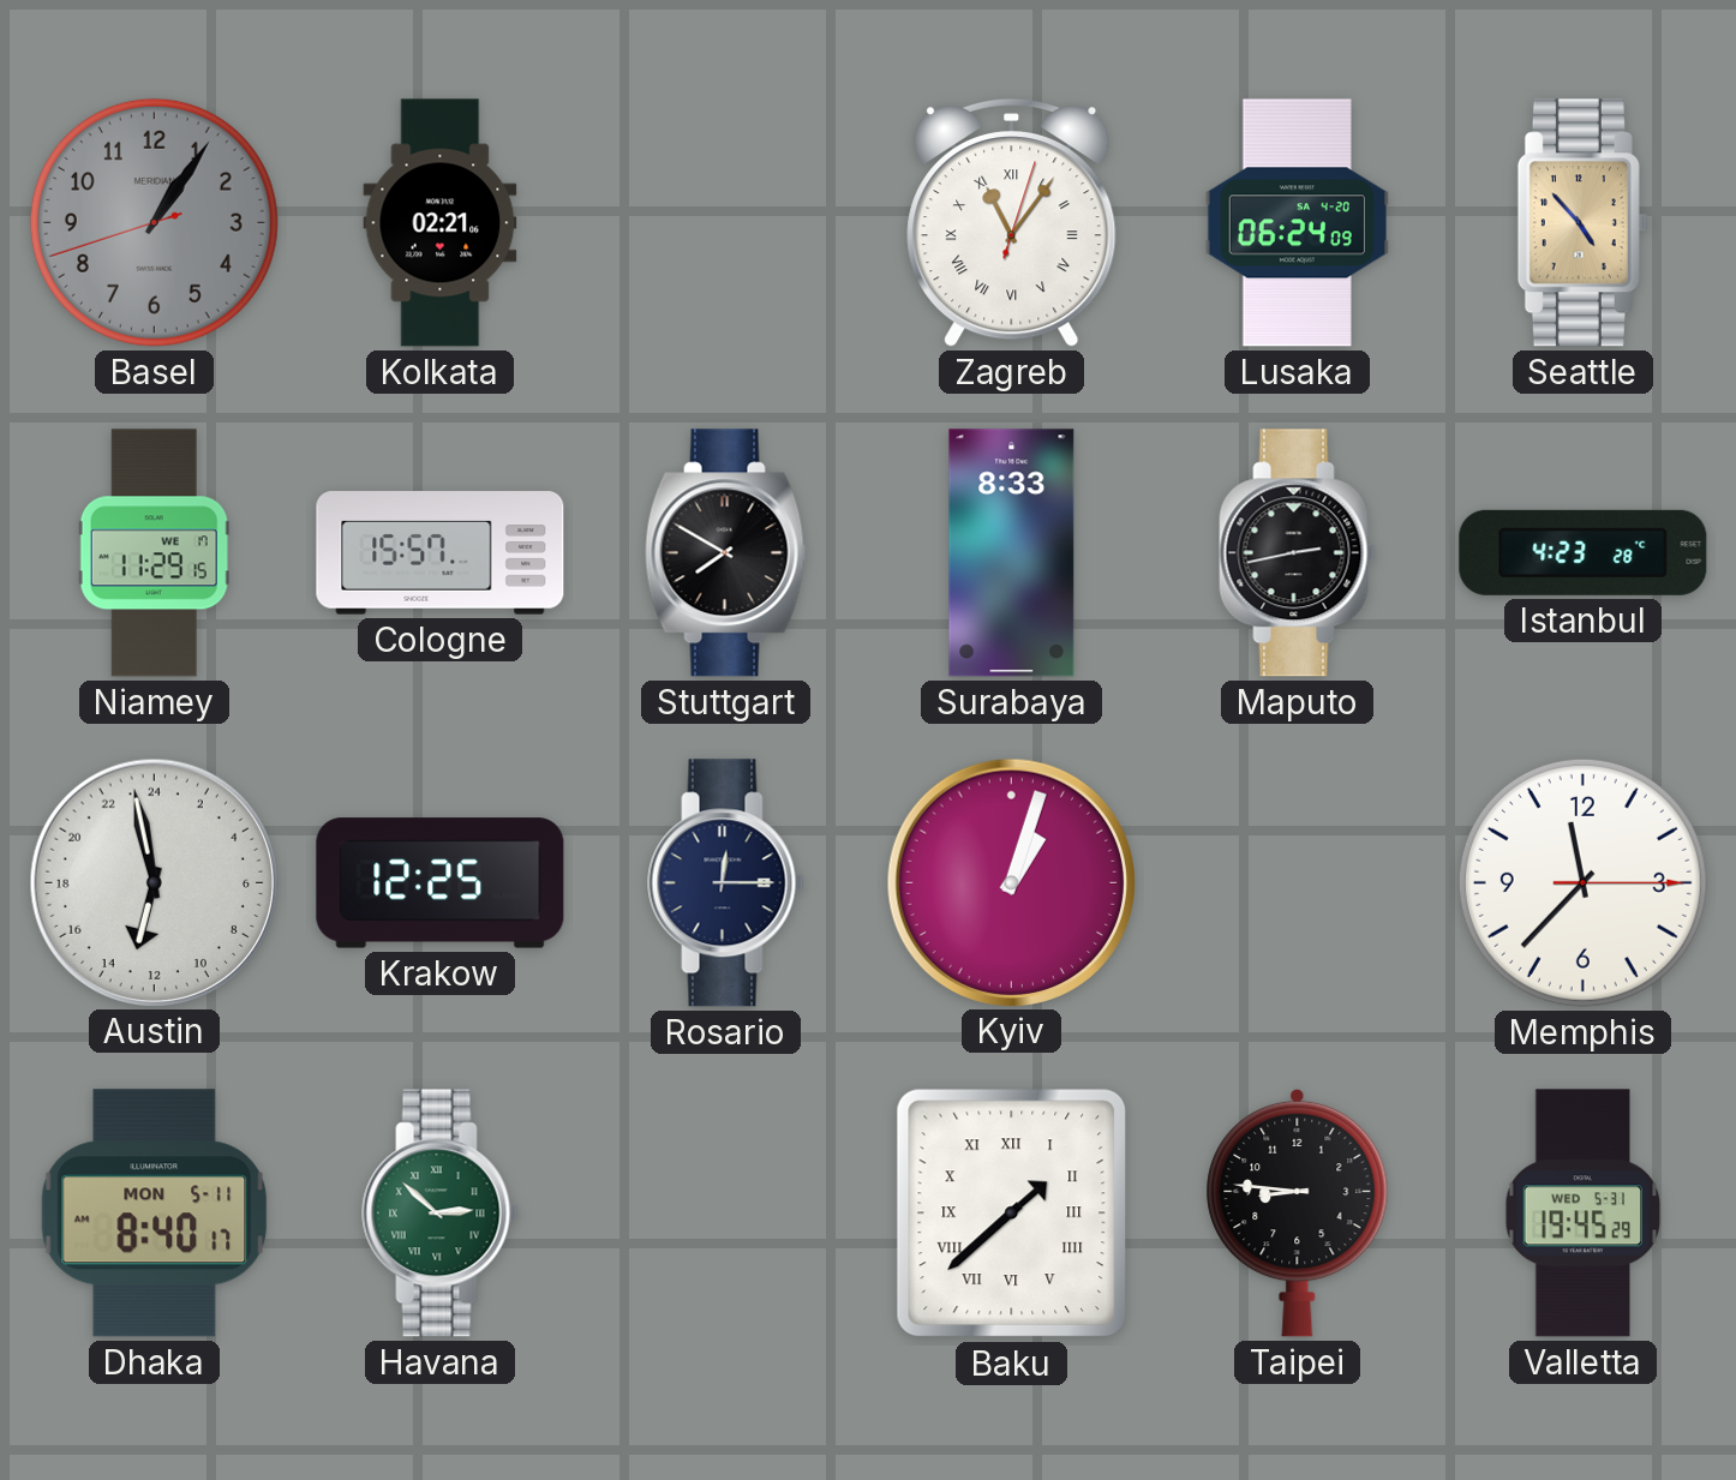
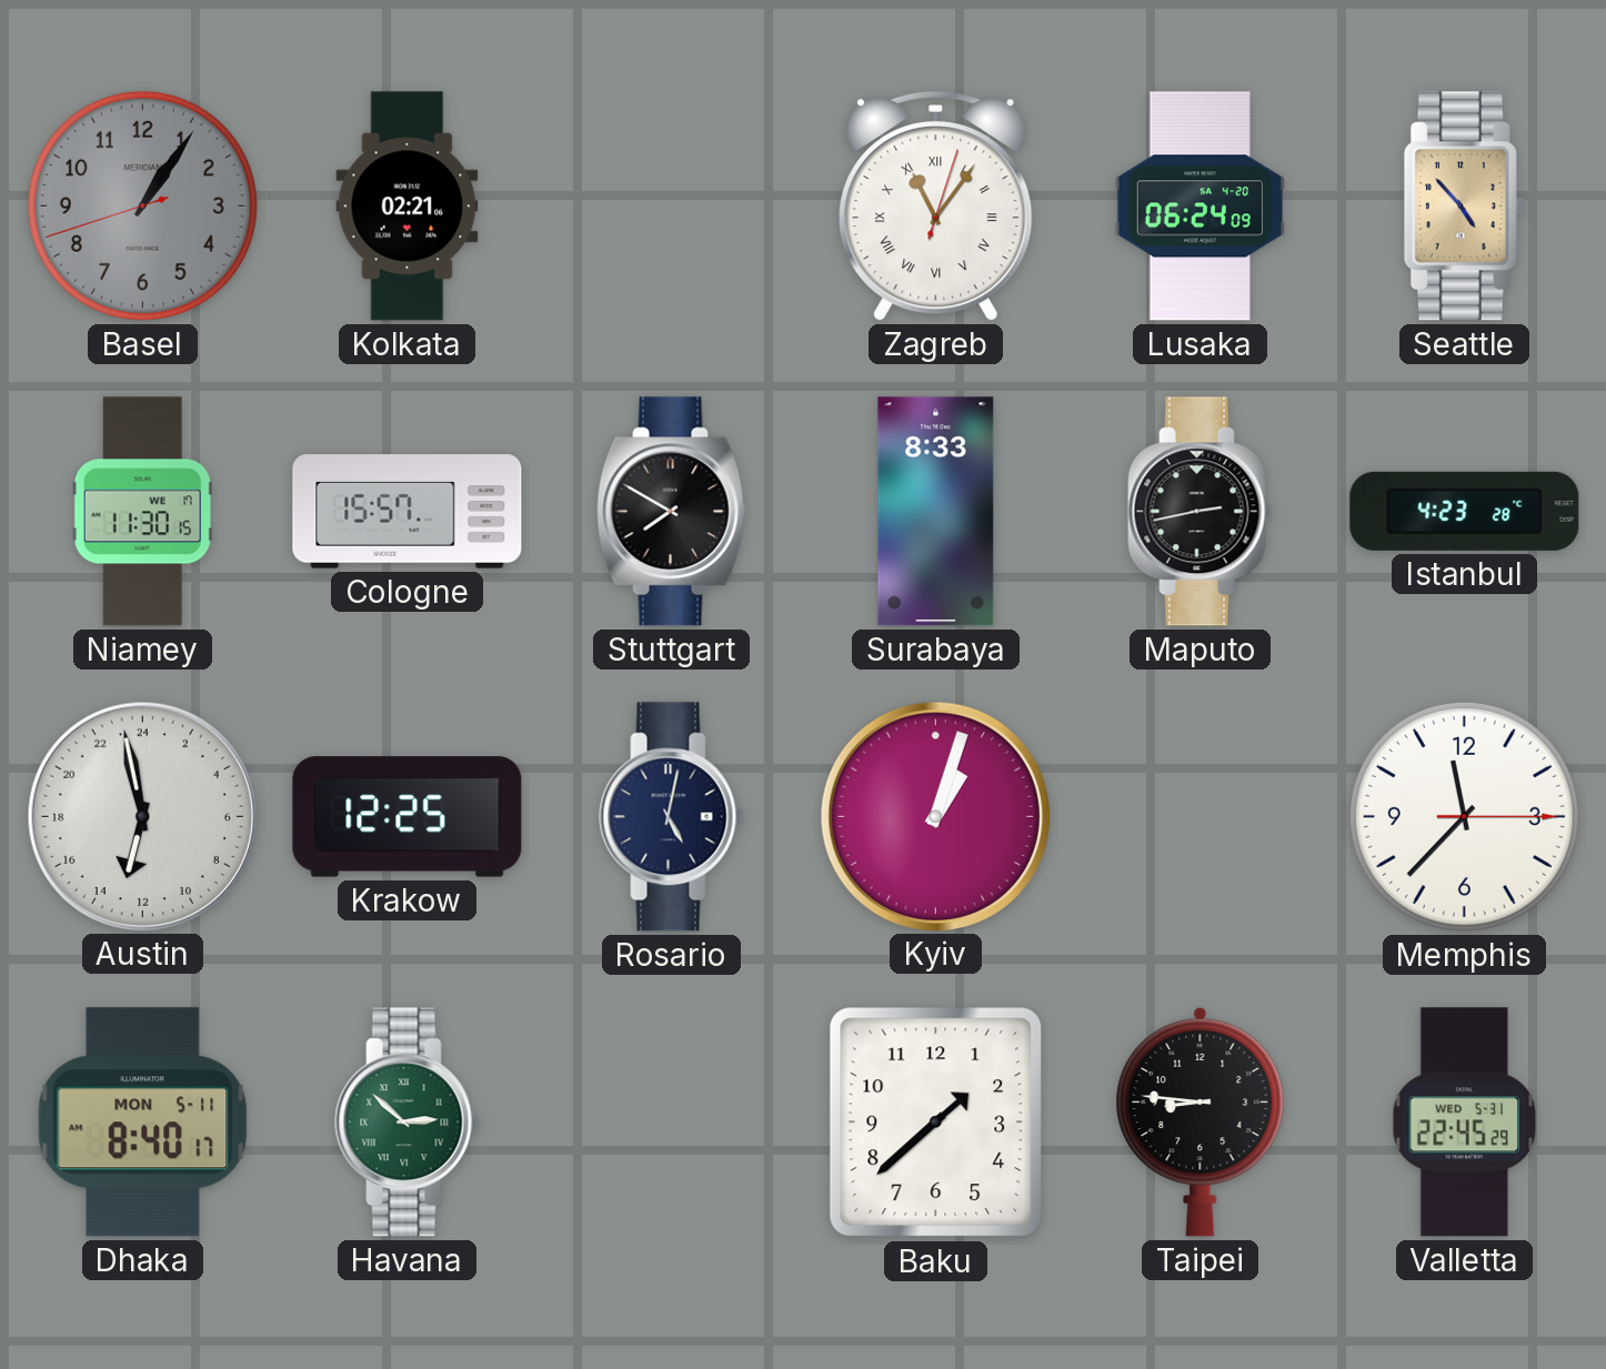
Niamey: 11:29 -> 11:30 (142, 512)
Rosario: 12:15 -> 5:02 (672, 817)
Baku numerals: Roman -> Arabic (936, 1123)
Valletta: 19:45 -> 22:45 (1465, 1123)
